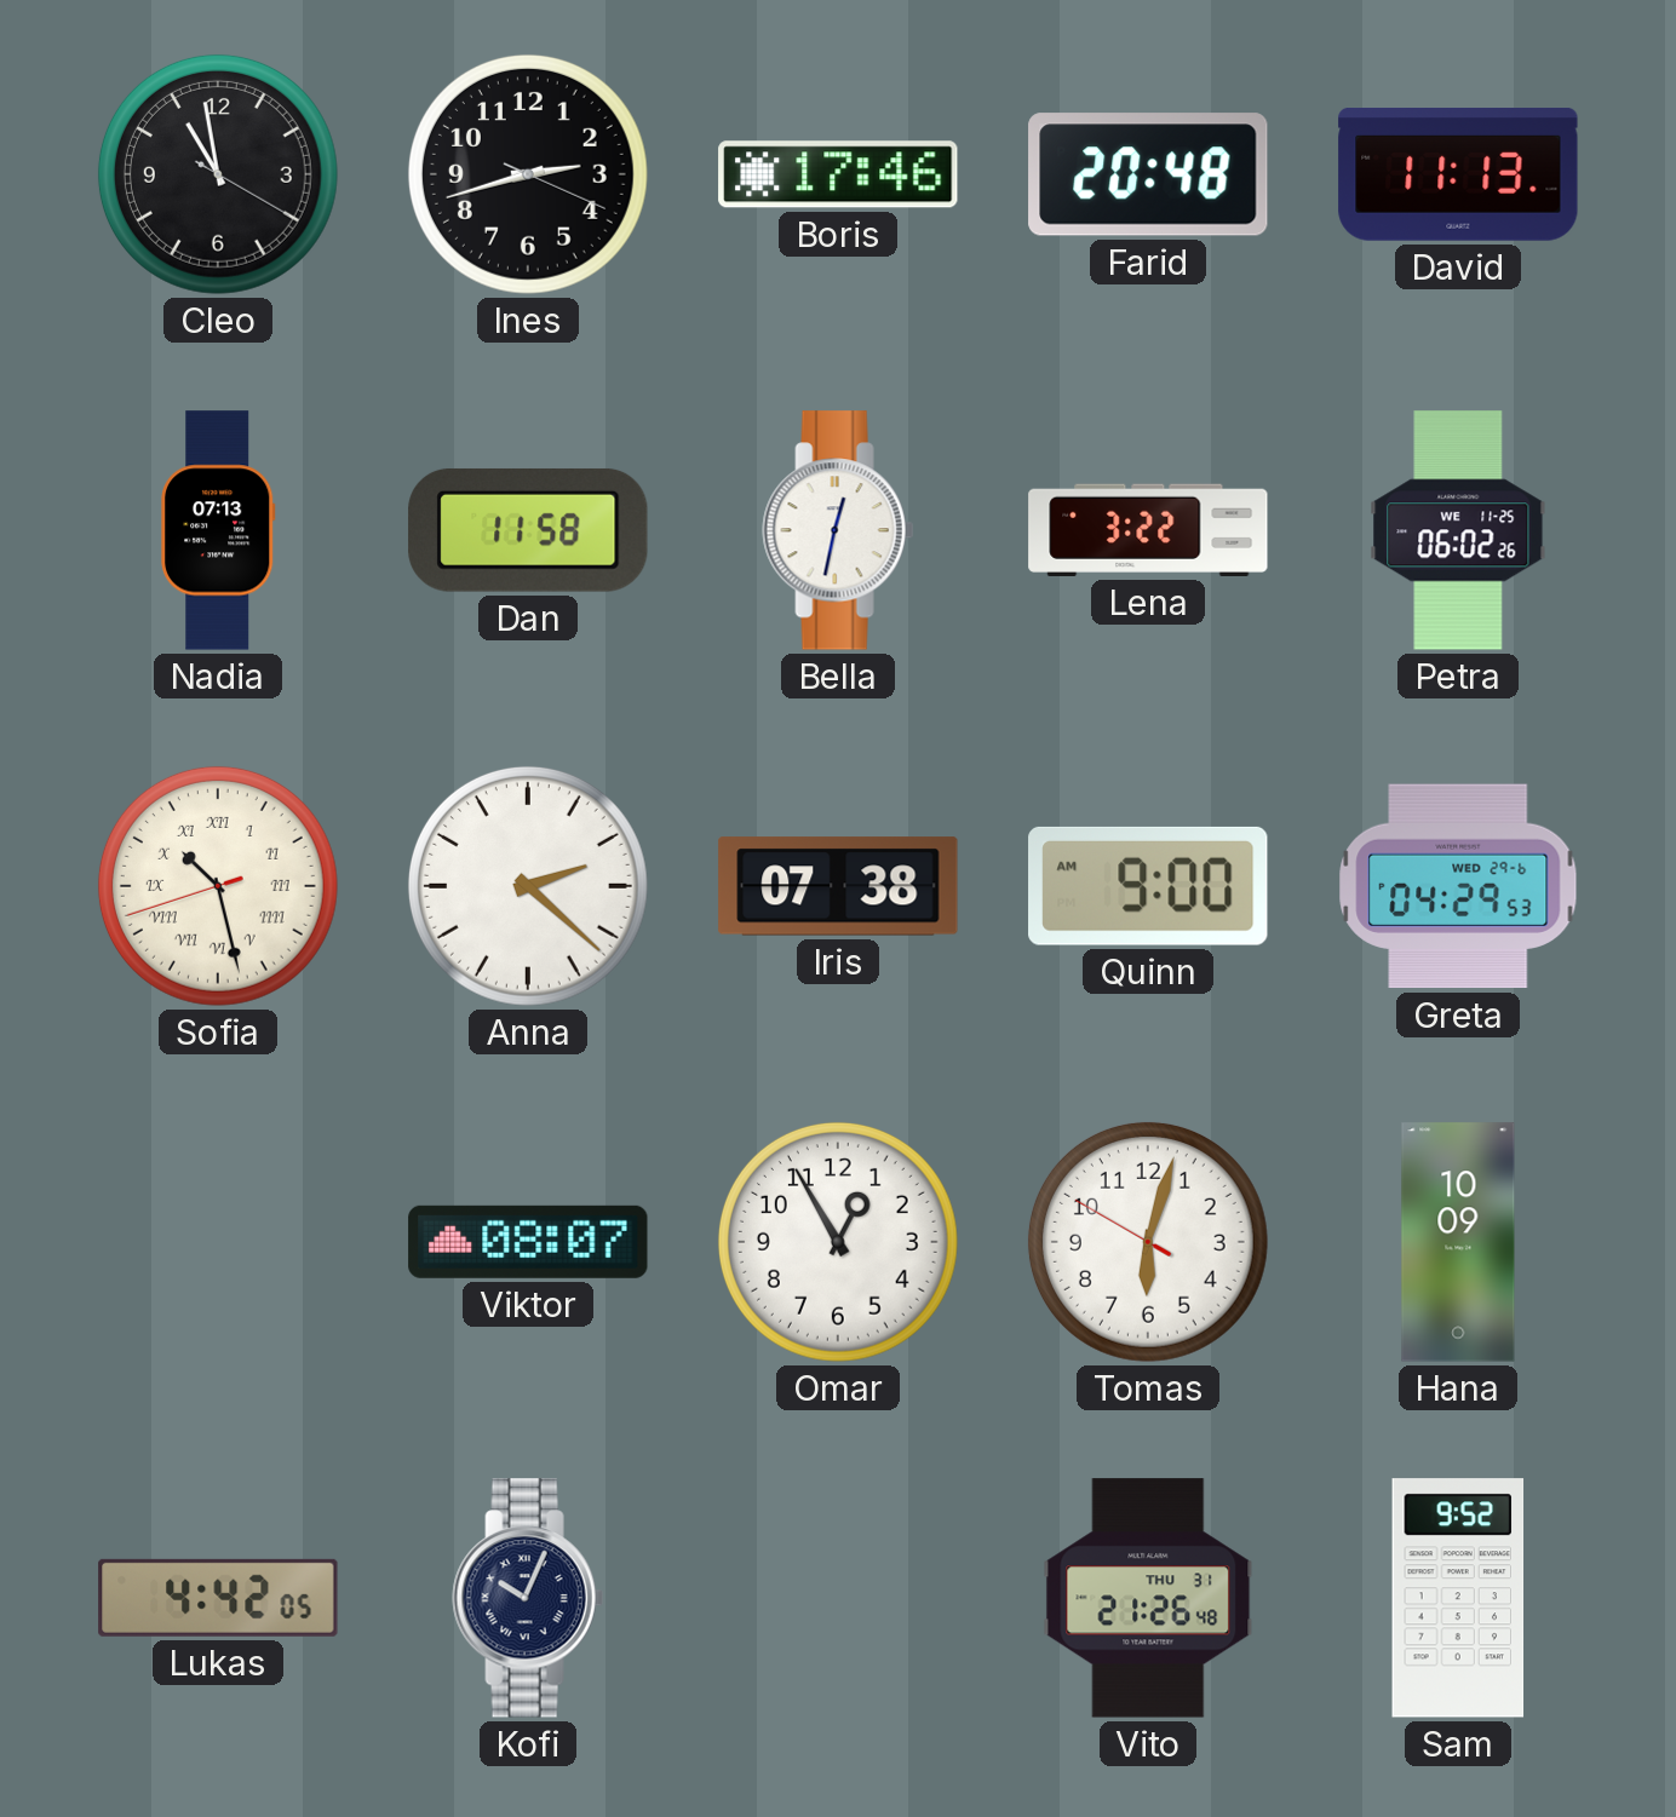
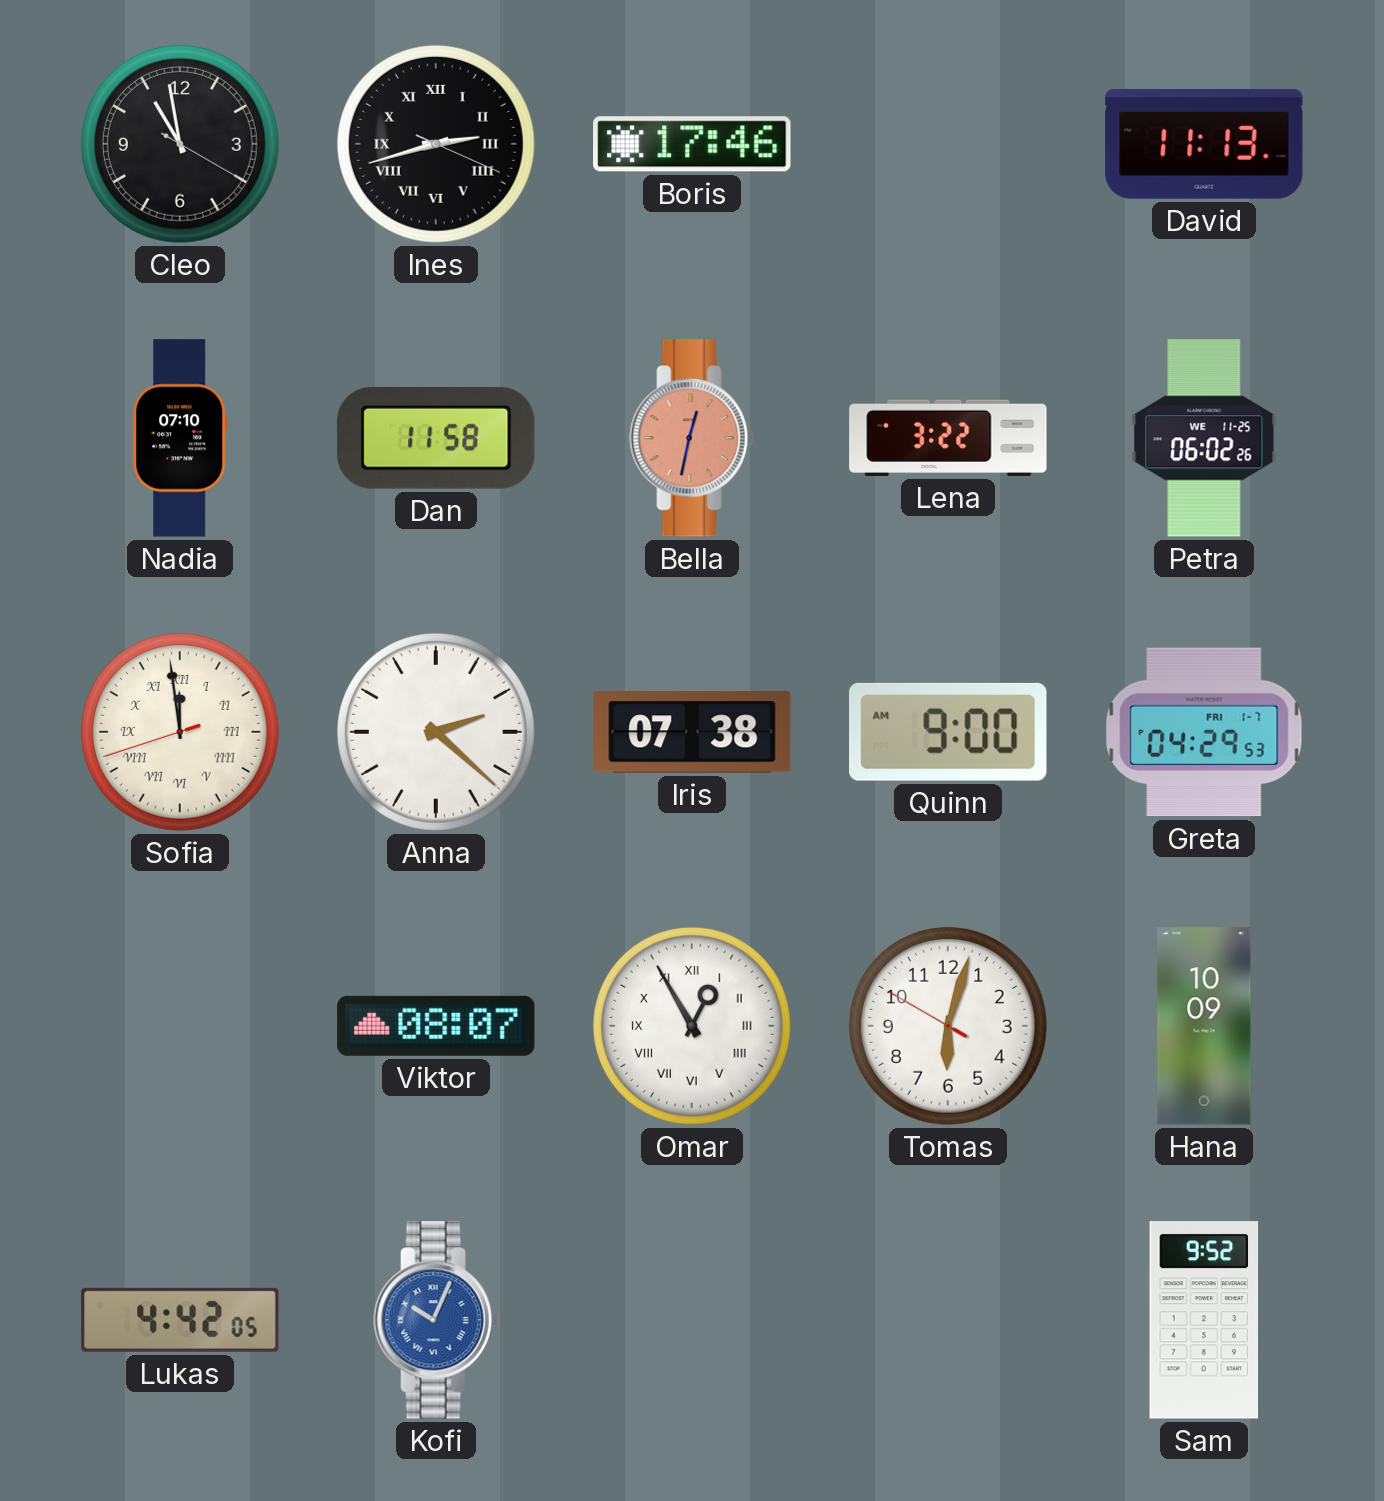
Ines numerals: Arabic -> Roman (436, 144)
Farid: 20:48 -> none (1148, 174)
Nadia: 07:13 -> 07:10 (180, 438)
Bella dial: white -> salmon (692, 438)
Sofia: 10:27 -> 11:58 (180, 732)
Greta date: WED 29-6 -> FRI 1-7 (1204, 732)
Omar numerals: Arabic -> Roman (692, 1026)
Kofi dial: navy -> blue (436, 1320)
Vito: 21:26 -> none (1148, 1598)
